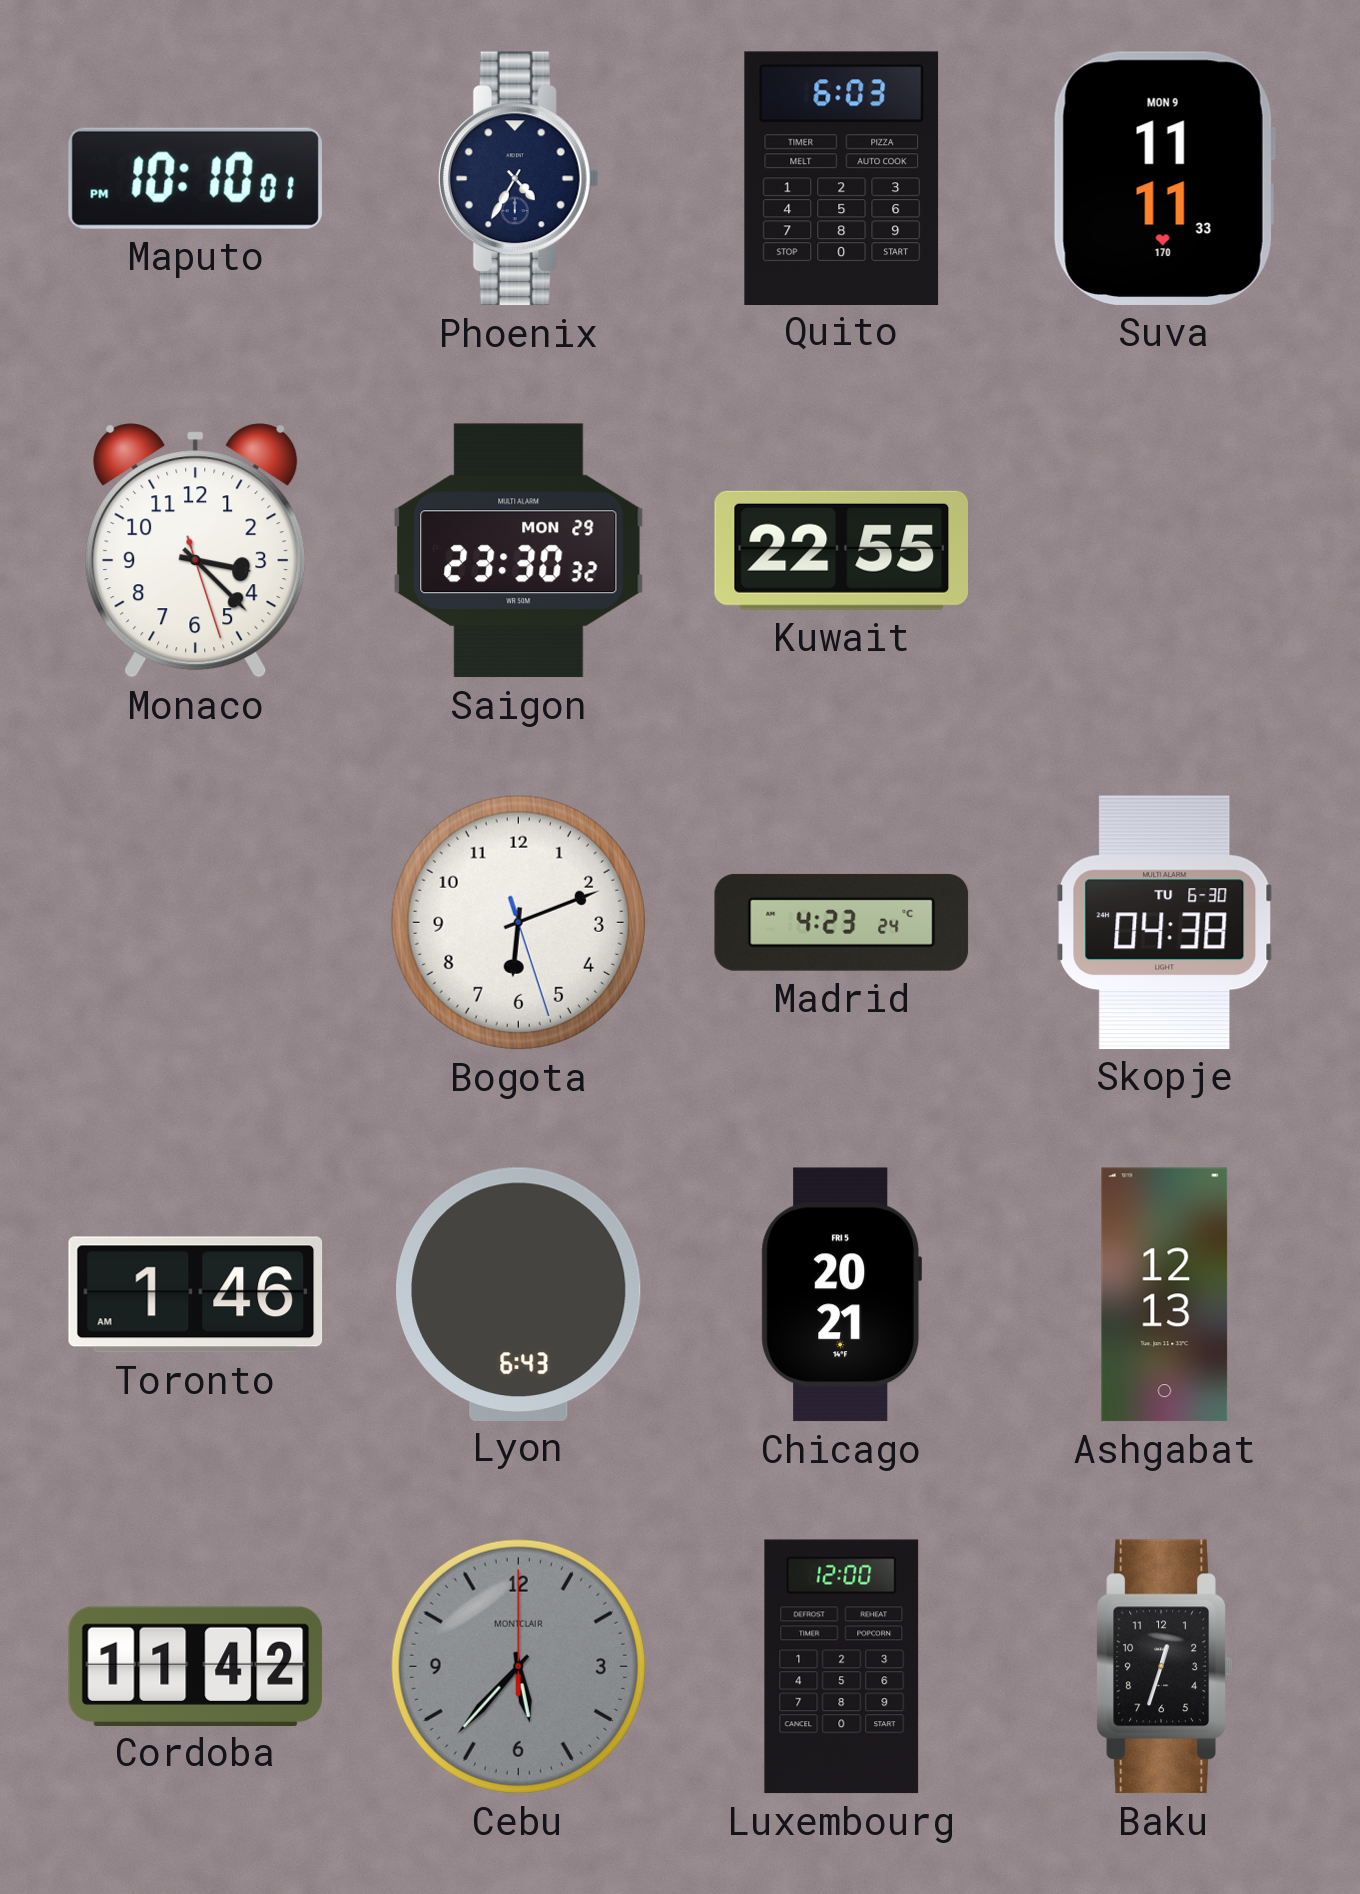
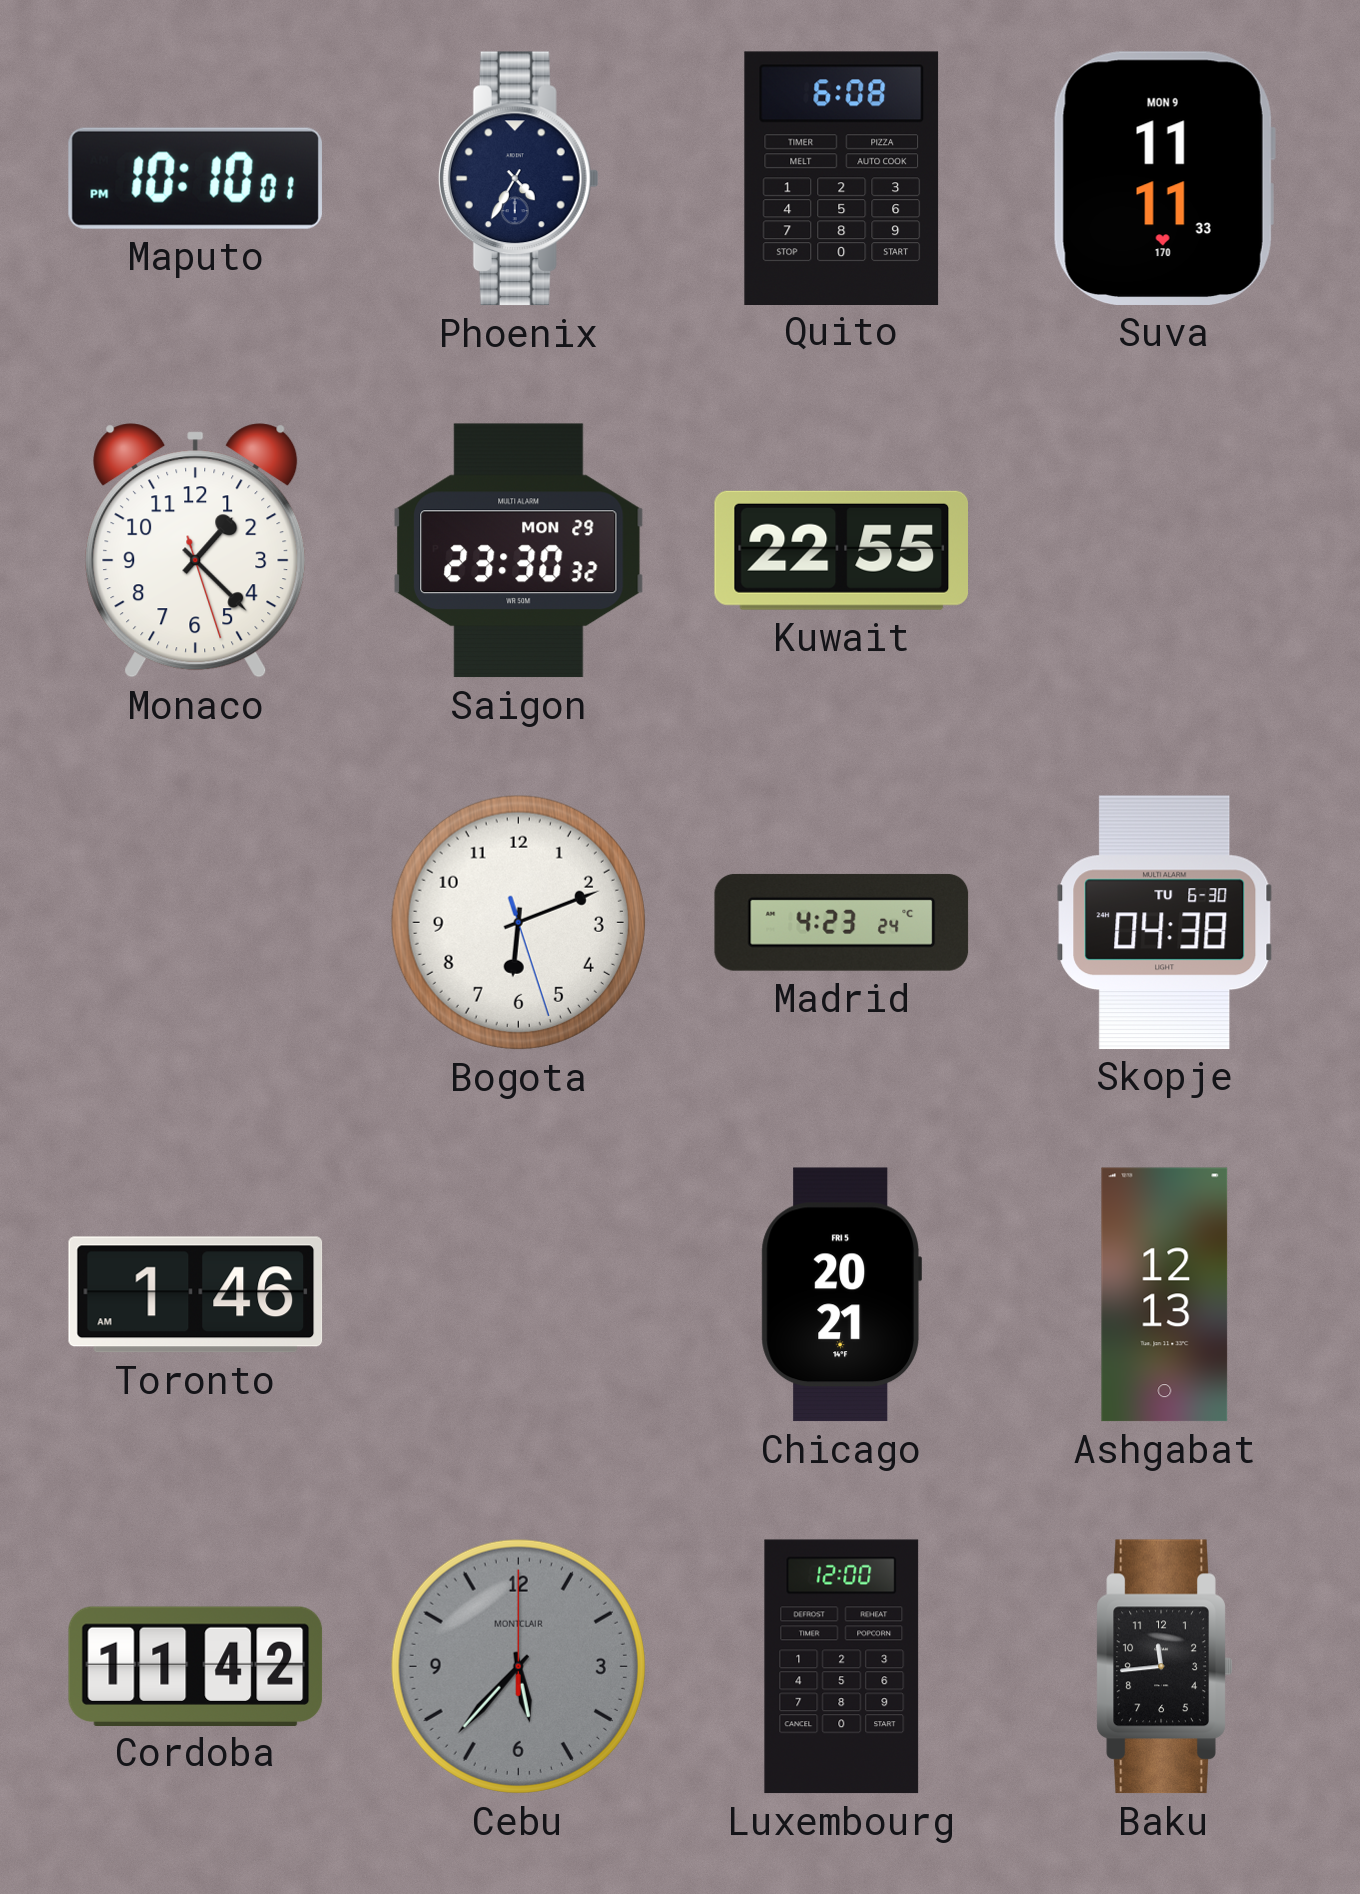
Quito: 6:03 -> 6:08 (842, 178)
Monaco: 3:22 -> 1:22 (196, 551)
Lyon: 6:43 -> none (519, 1294)
Baku: 12:33 -> 11:44 (1164, 1667)
